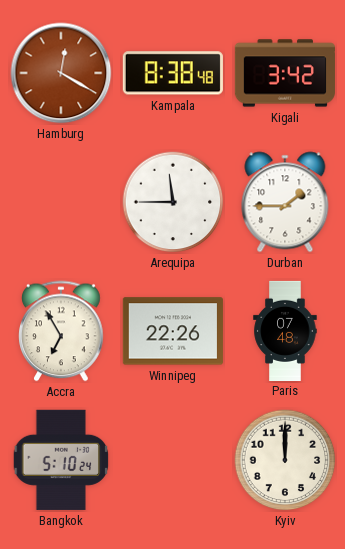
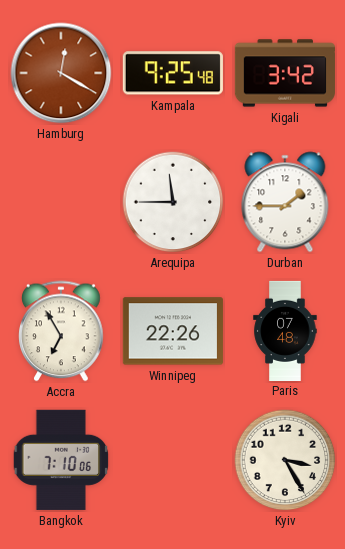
Kampala: 8:38 -> 9:25 (173, 73)
Bangkok: 5:10 -> 7:10 (61, 460)
Kyiv: 12:00 -> 3:25 (285, 460)
